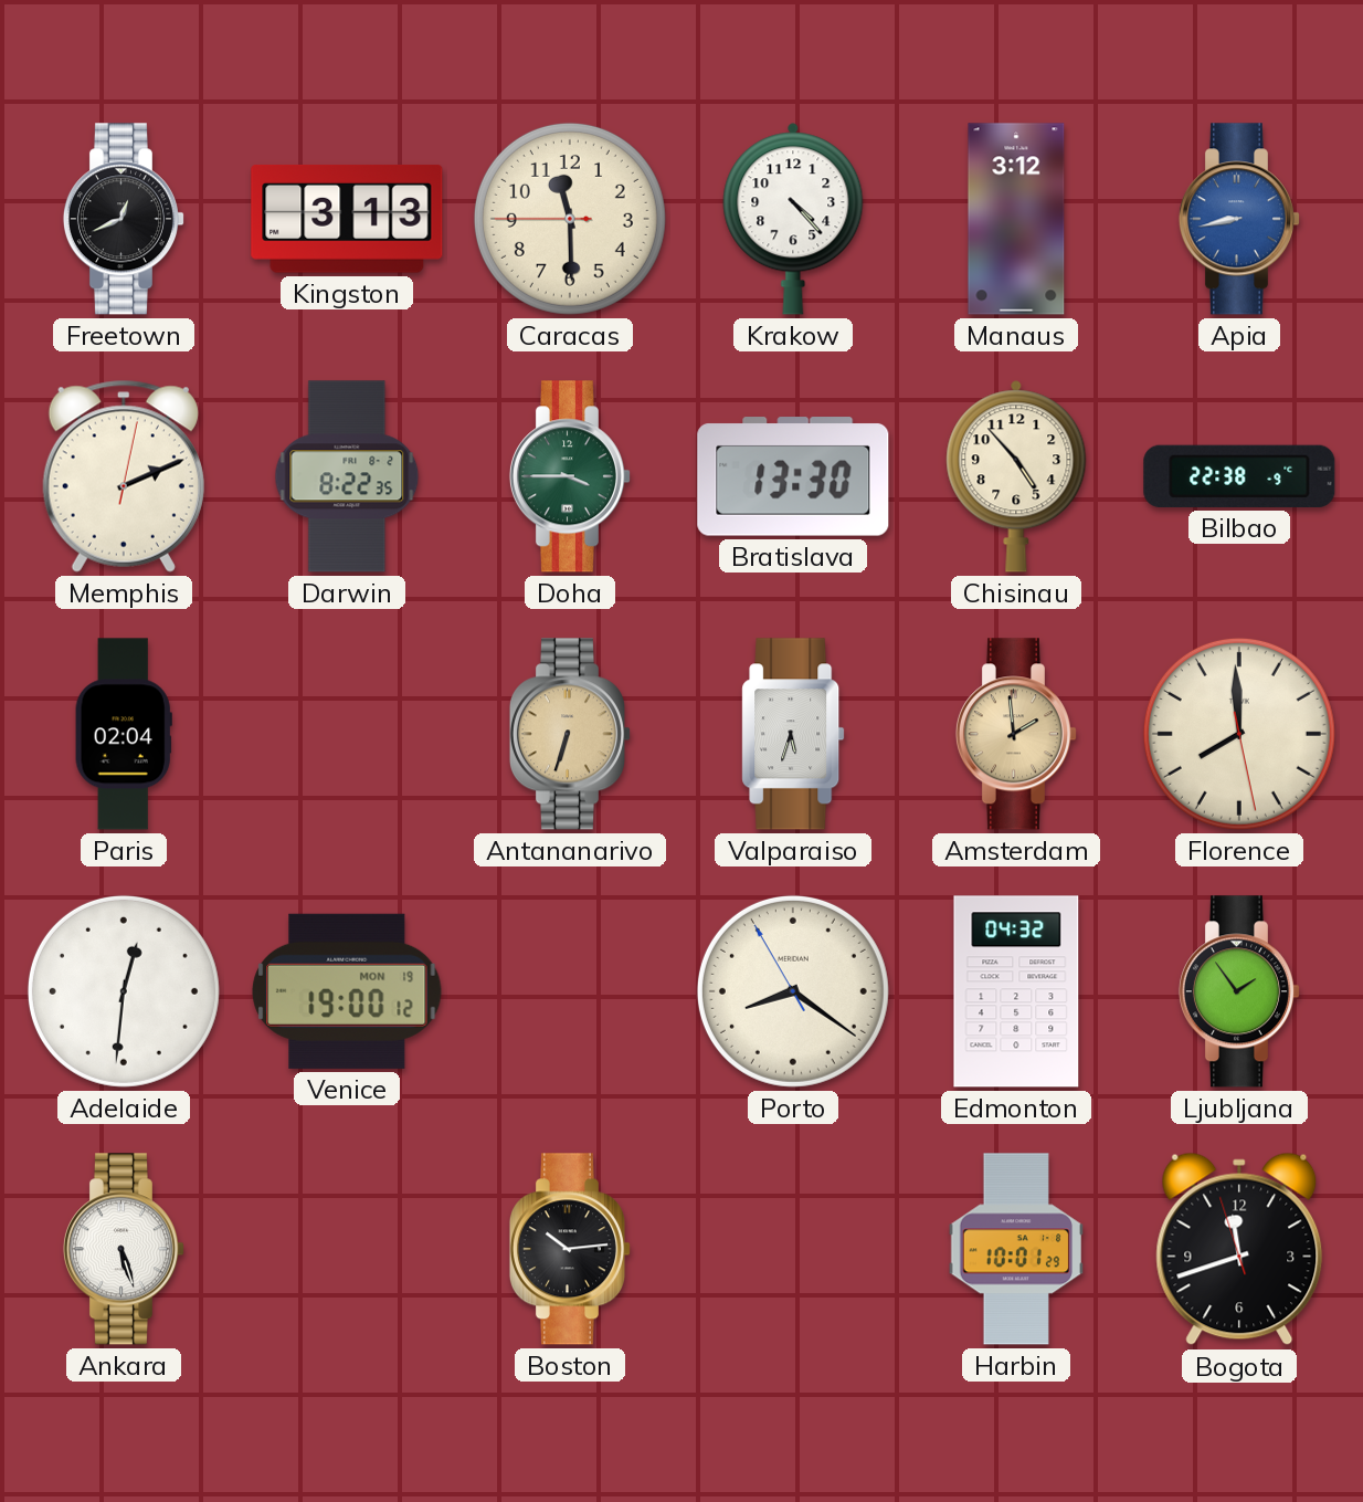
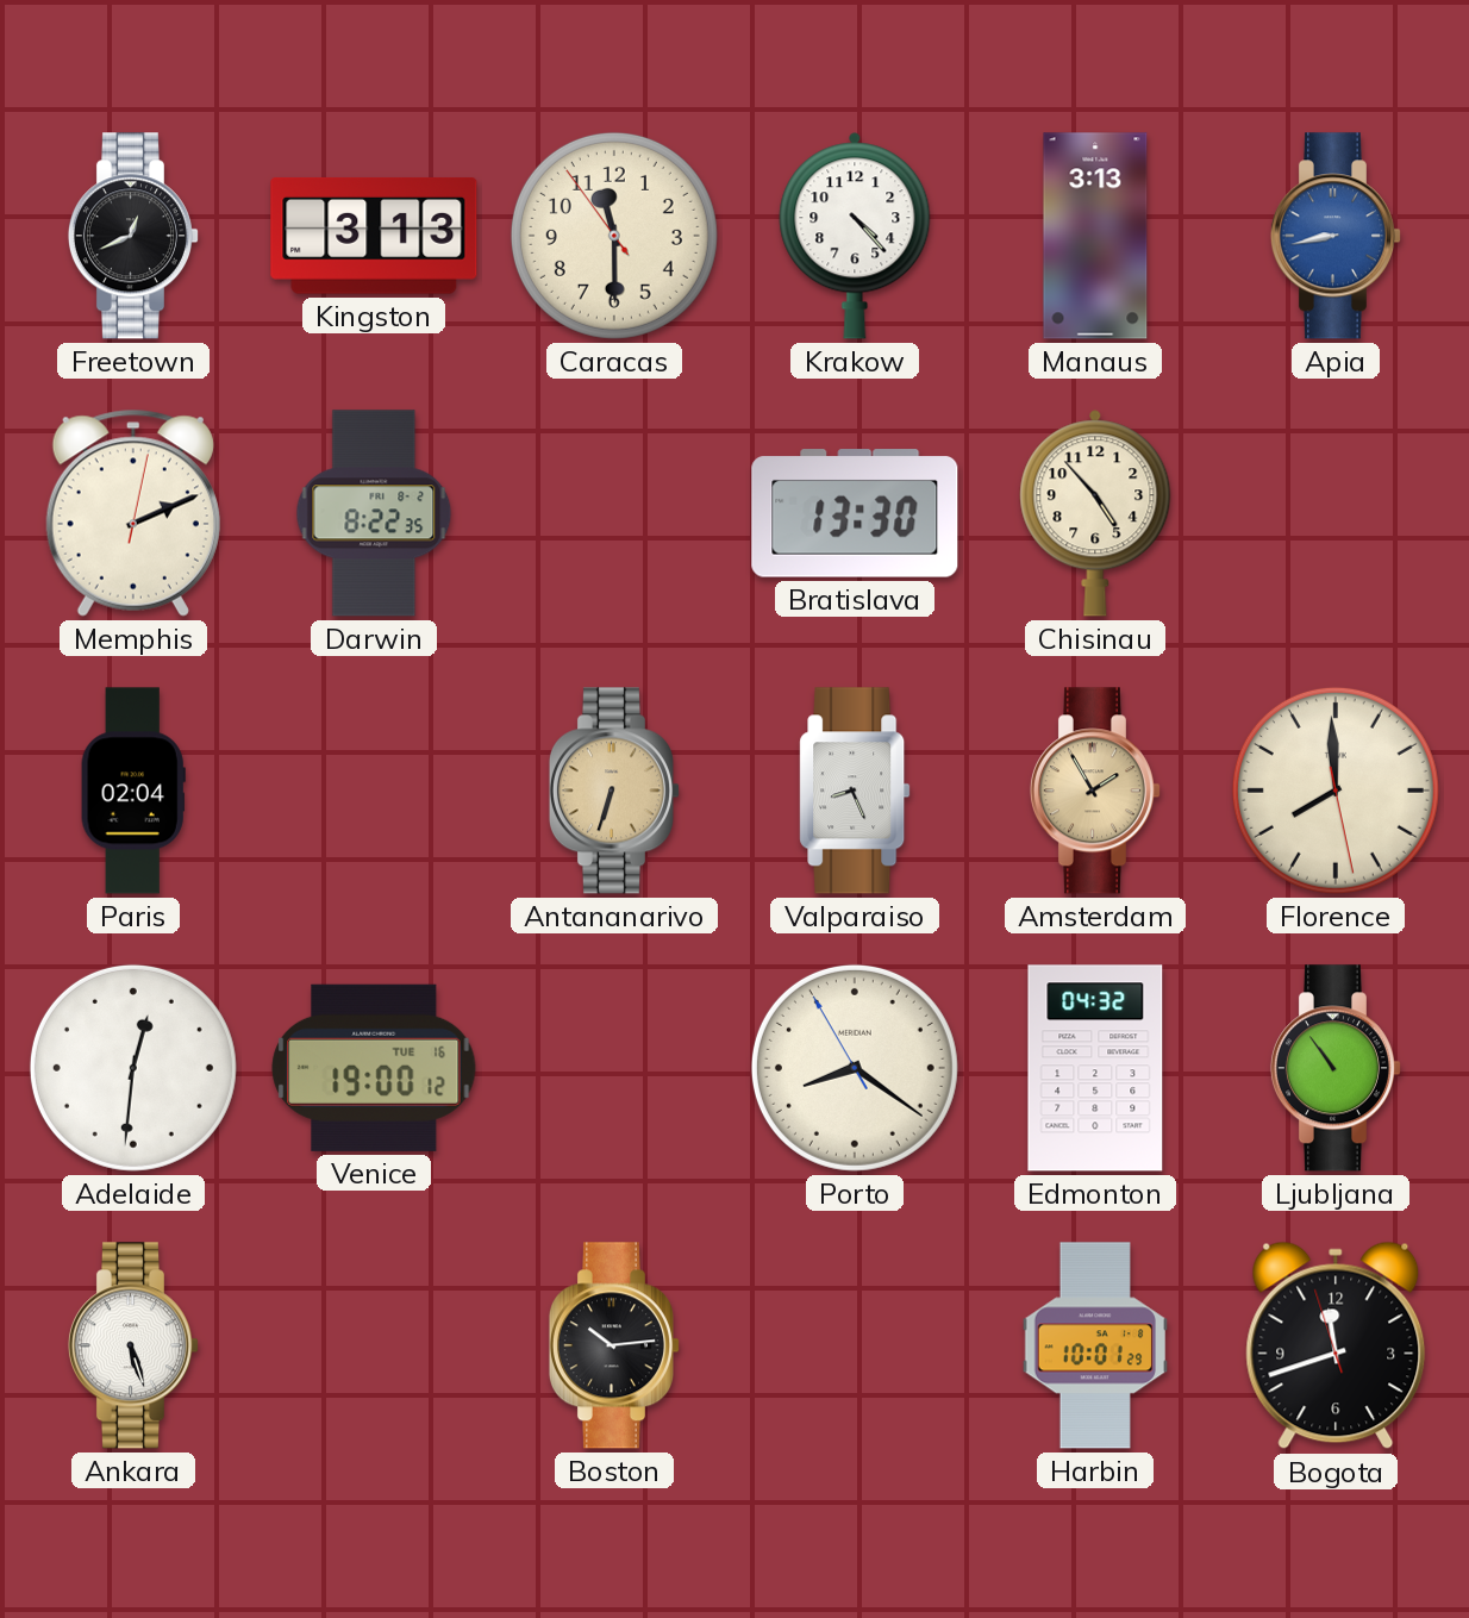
Caracas: 11:29:45 -> 11:29:54 (614, 236)
Manaus: 3:12 -> 3:13 (1095, 236)
Doha: 3:45 -> none (569, 476)
Bilbao: 22:38 -> none (1239, 476)
Valparaiso: 5:33 -> 8:26 (855, 791)
Amsterdam: 1:59 -> 1:55 (1094, 791)
Venice date: MON 19 -> TUE 16 (374, 1068)
Ljubljana: 1:54 -> 10:54 (1334, 1068)
